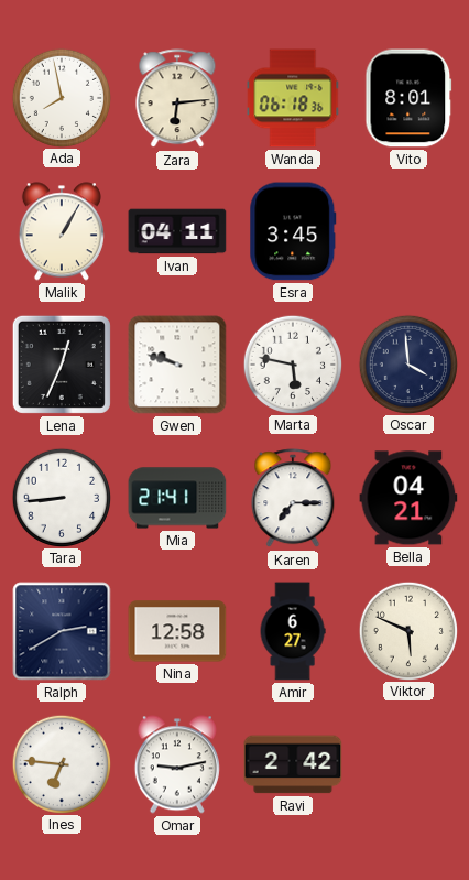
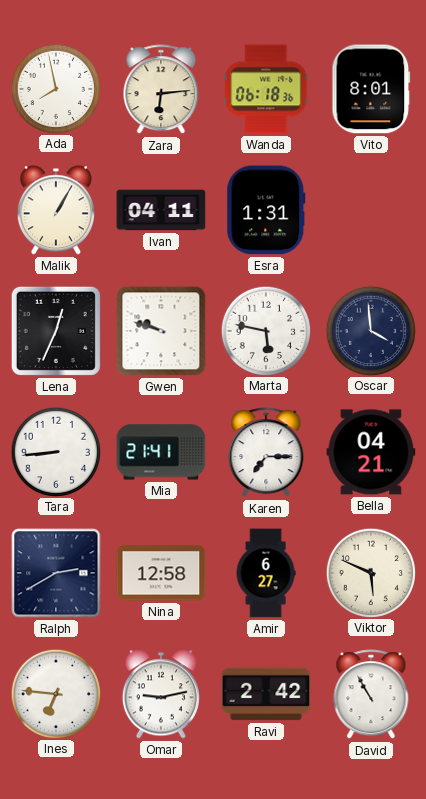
Esra: 3:45 -> 1:31 (266, 210)
David: none -> 10:55 (371, 695)
